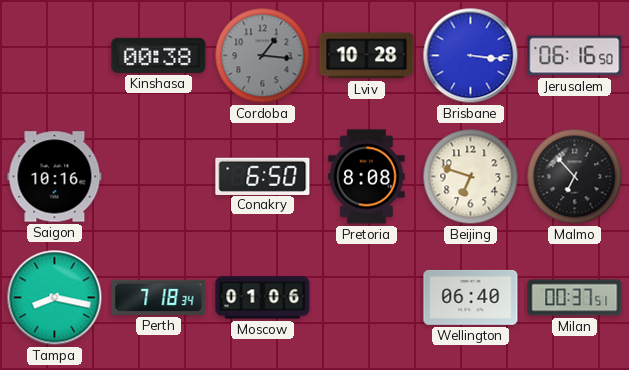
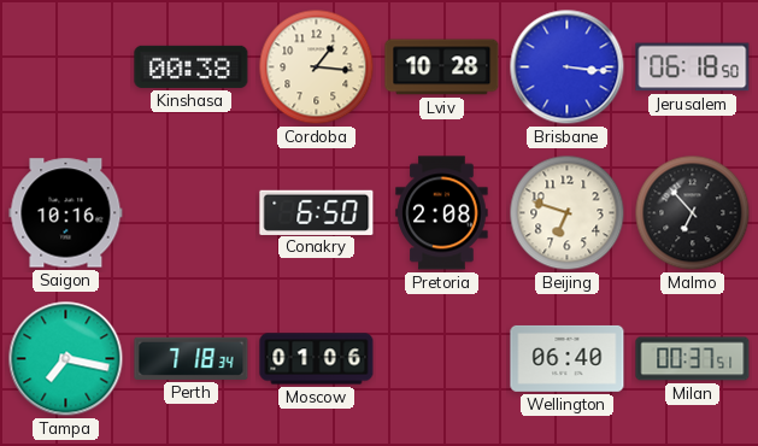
Cordoba dial: grey -> cream (317, 68)
Jerusalem: 06:16 -> 06:18 (693, 68)
Pretoria: 8:08 -> 2:08 (442, 213)
Tampa: 8:17 -> 7:17 (66, 359)
